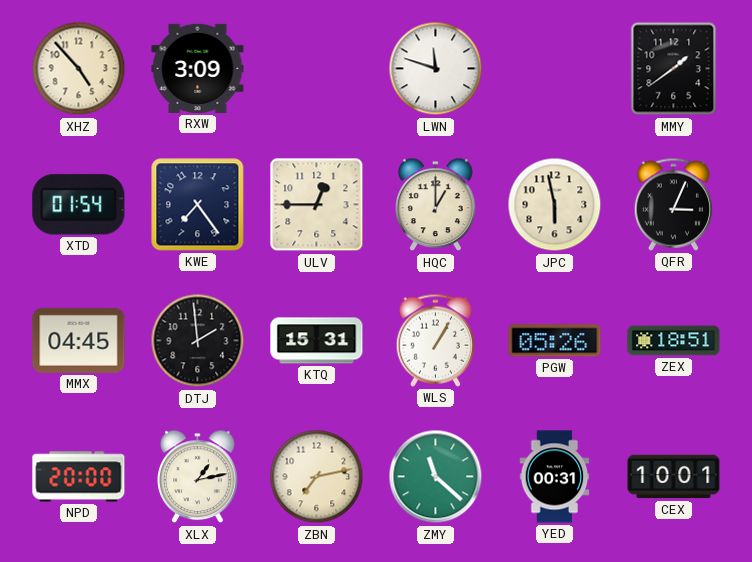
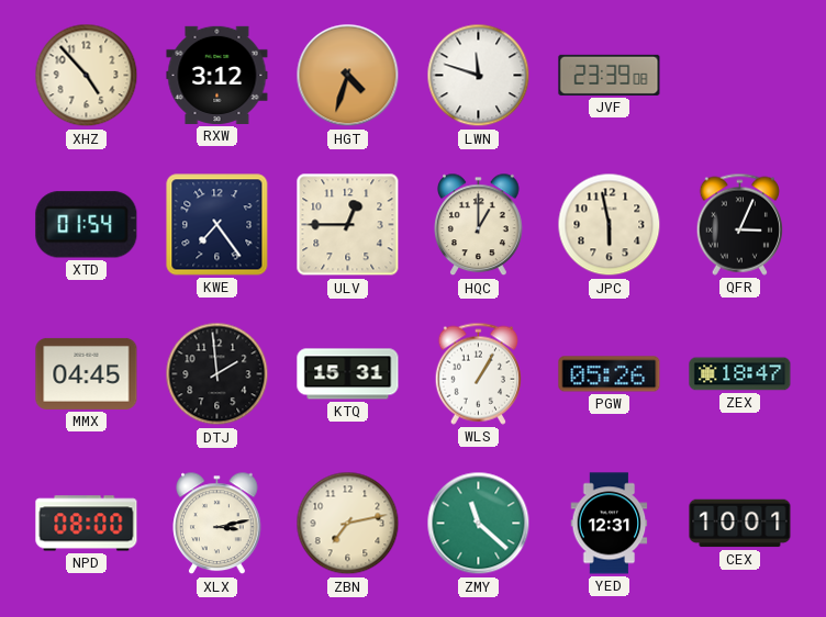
RXW: 3:09 -> 3:12 (217, 75)
HGT: none -> 4:33 (348, 76)
JVF: none -> 23:39 (610, 75)
MMY: 1:39 -> none (674, 69)
ZEX: 18:51 -> 18:47 (740, 374)
NPD: 20:00 -> 08:00 (87, 524)
XLX: 1:13 -> 3:13 (217, 524)
YED: 00:31 -> 12:31 (610, 524)
